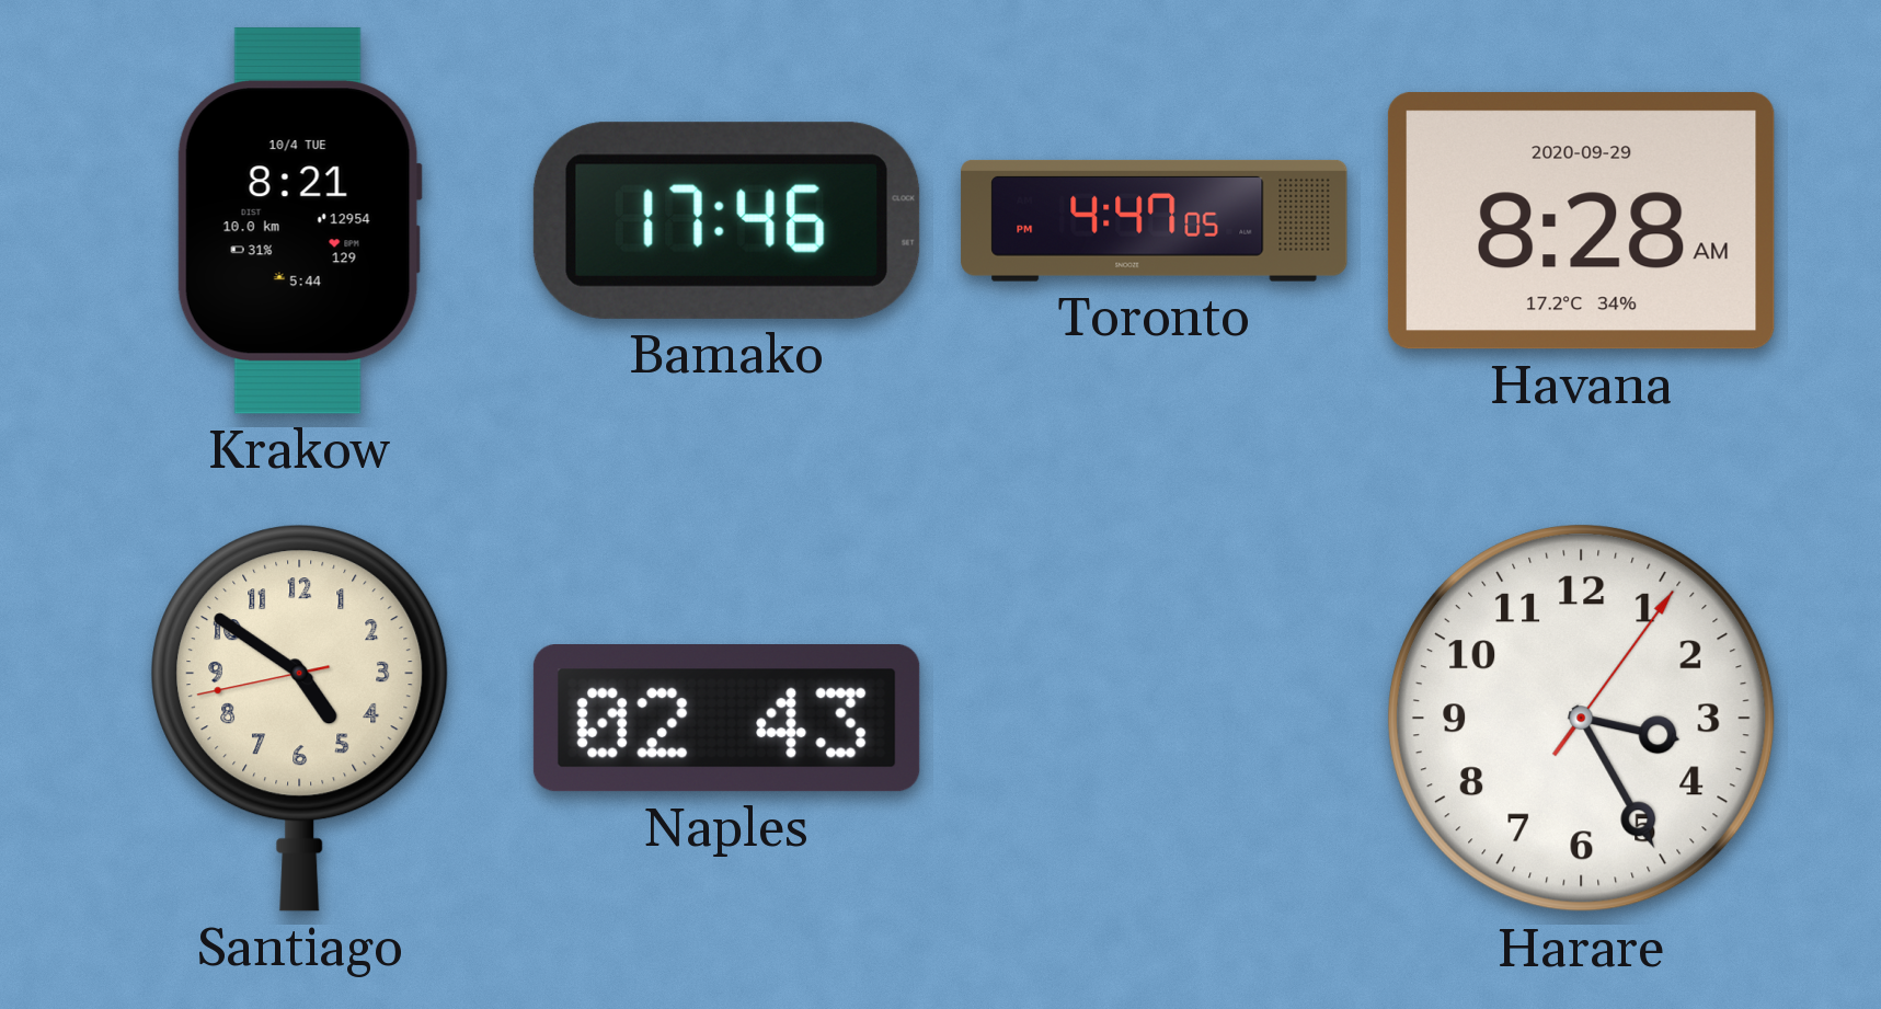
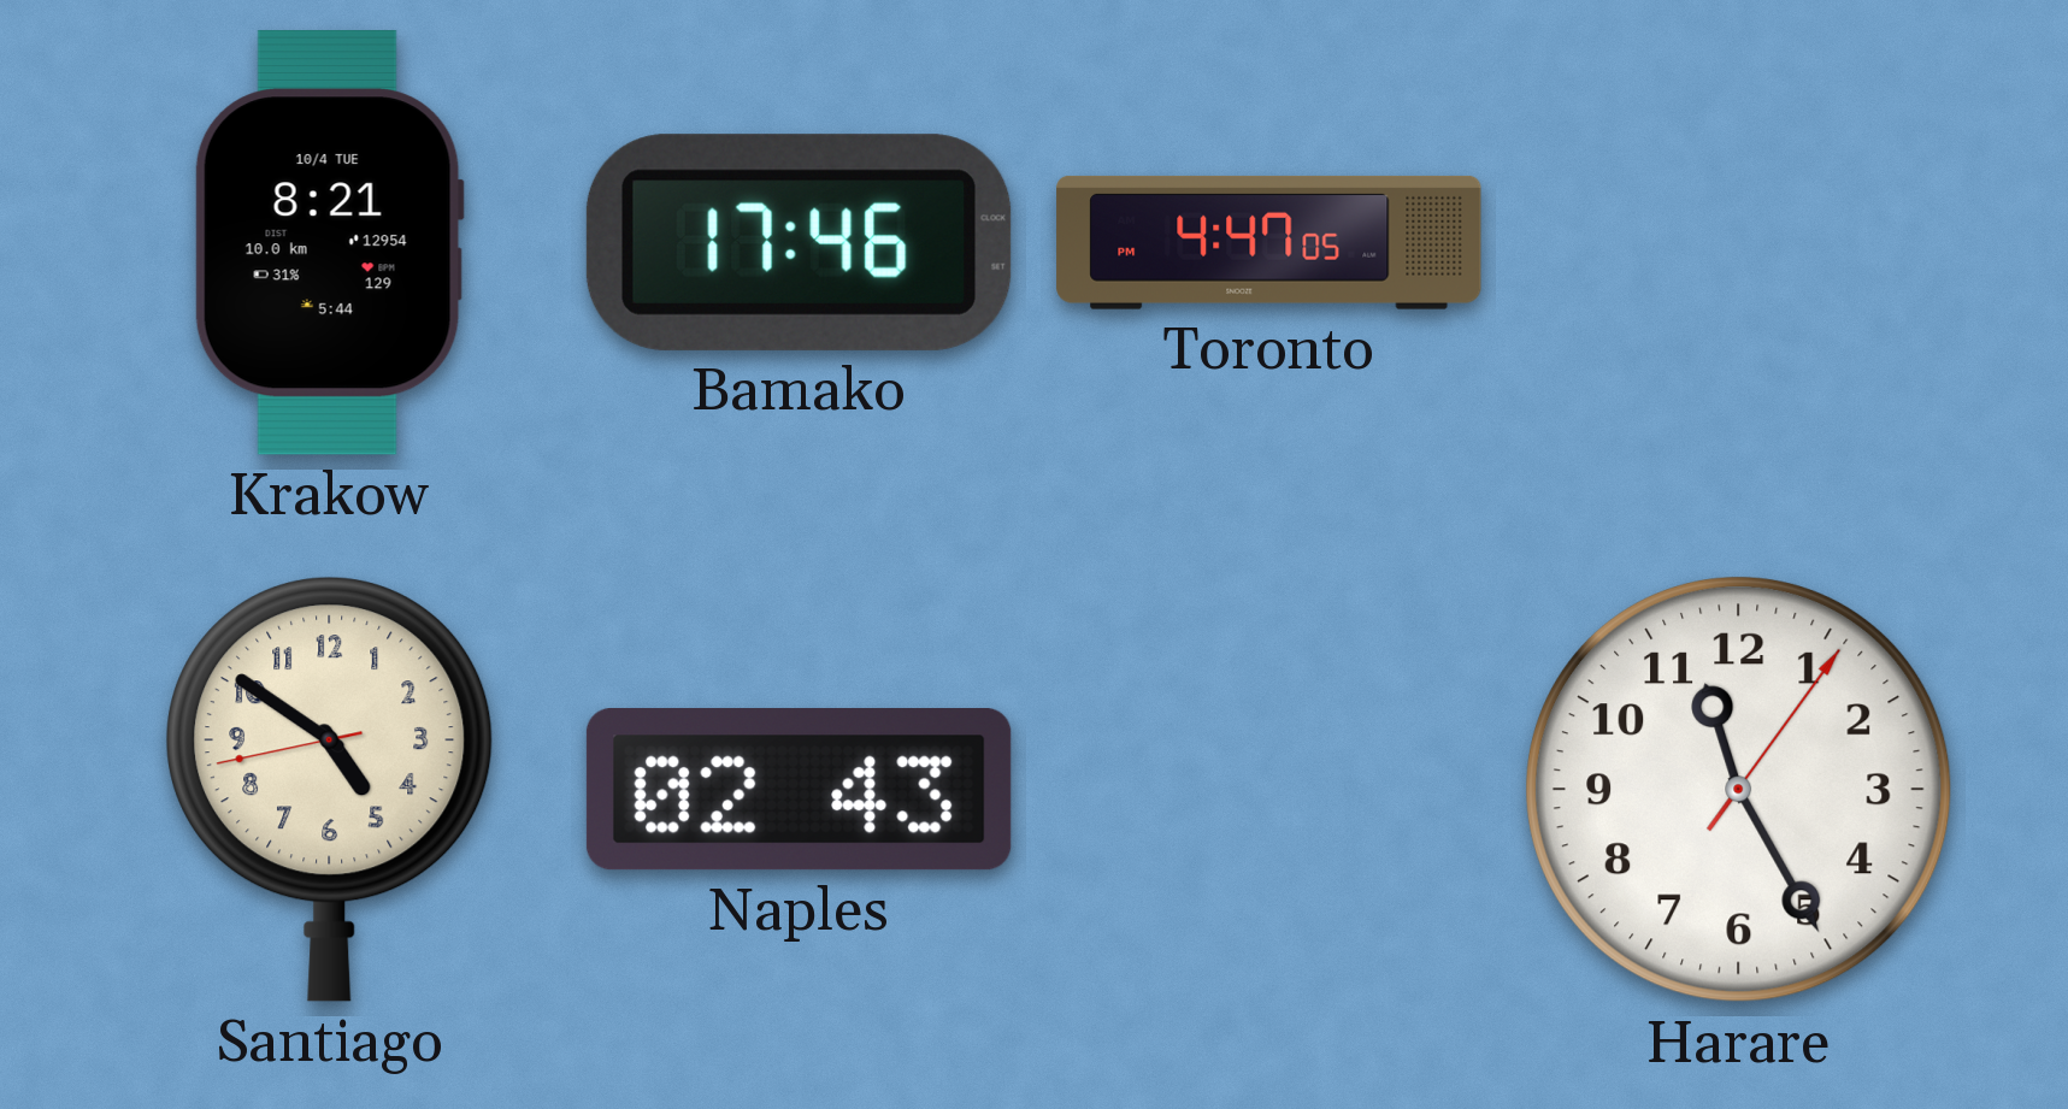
Havana: 8:28 -> none (1581, 221)
Harare: 3:25 -> 11:25 (1739, 790)
